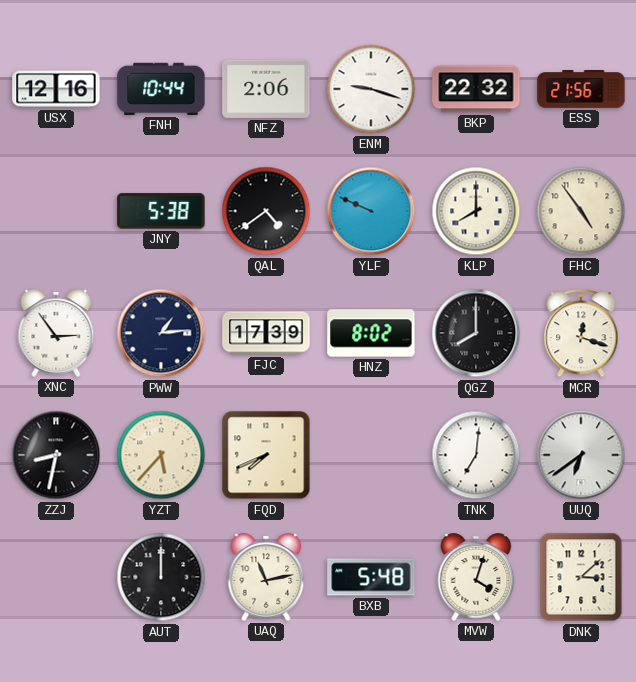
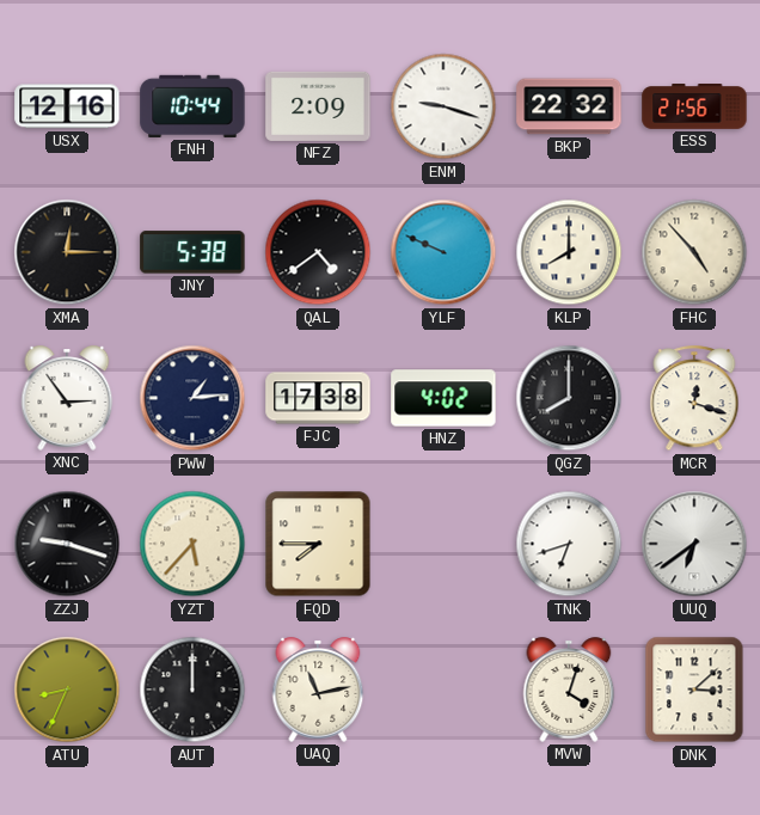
NFZ: 2:06 -> 2:09 (318, 106)
XMA: none -> 12:15 (67, 252)
FHC: 4:54 -> 4:53 (694, 252)
FJC: 17:39 -> 17:38 (318, 398)
HNZ: 8:02 -> 4:02 (443, 398)
ZZJ: 8:32 -> 9:18 (67, 544)
FQD: 7:41 -> 7:45 (318, 544)
TNK: 7:01 -> 6:42 (569, 544)
ATU: none -> 8:34 (67, 690)
BXB: 5:48 -> none (371, 577)
